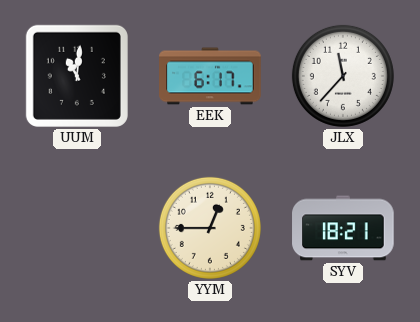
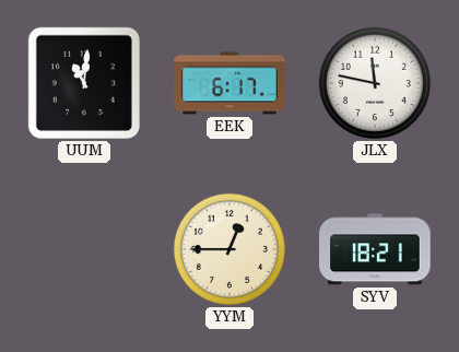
JLX: 11:37 -> 11:47 (375, 83)
